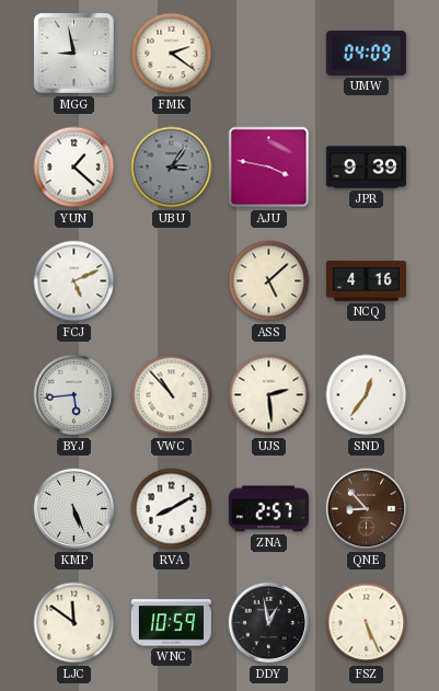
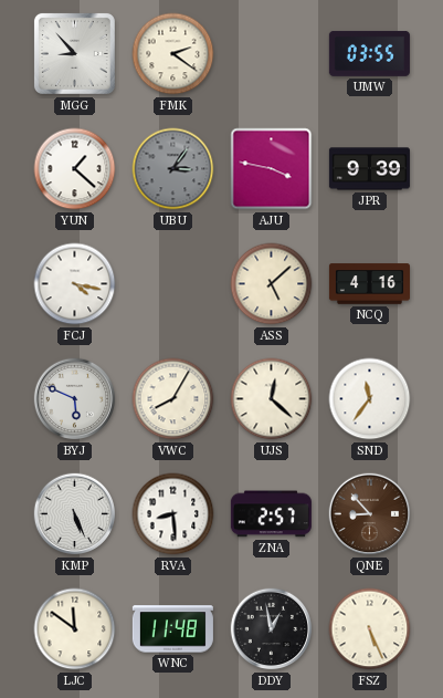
MGG: 8:58 -> 8:53 (74, 53)
UMW: 04:09 -> 03:55 (369, 53)
FCJ: 5:11 -> 4:17 (75, 284)
BYJ: 5:44 -> 5:49 (75, 399)
VWC: 10:53 -> 8:05 (173, 399)
UJS: 2:29 -> 12:22 (272, 399)
SND: 12:36 -> 11:36 (370, 399)
RVA: 8:10 -> 8:29 (173, 514)
WNC: 10:59 -> 11:48 (172, 629)
